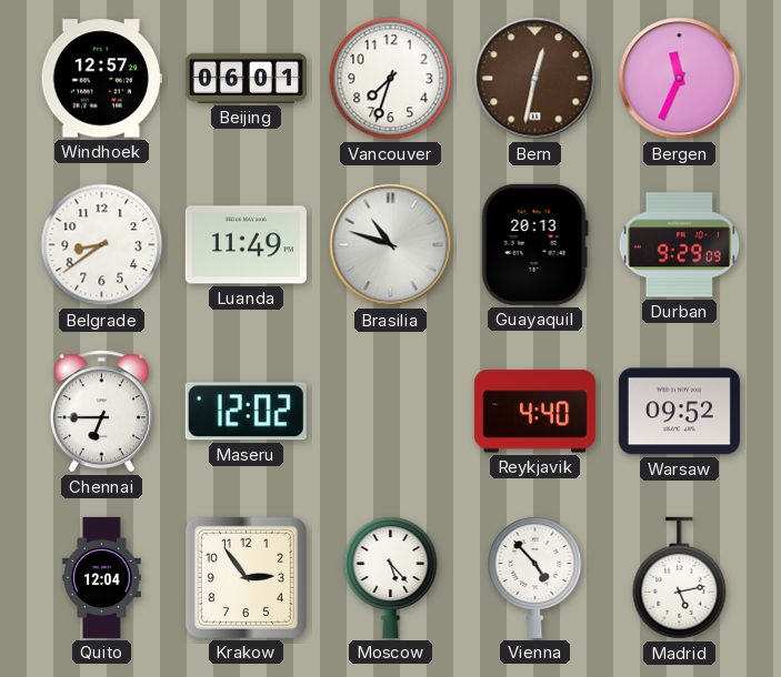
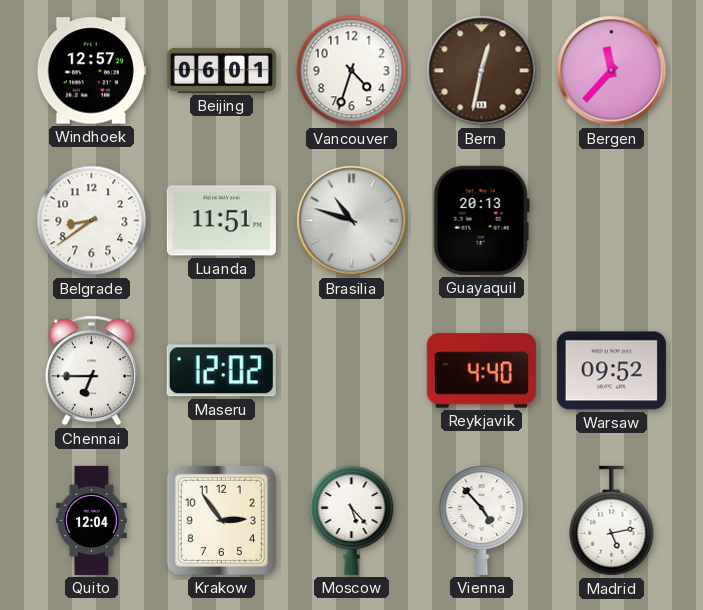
Vancouver: 7:33 -> 4:33 (352, 71)
Bergen: 11:34 -> 11:37 (612, 71)
Luanda: 11:49 -> 11:51 (221, 221)
Durban: 9:29 -> none (680, 245)
